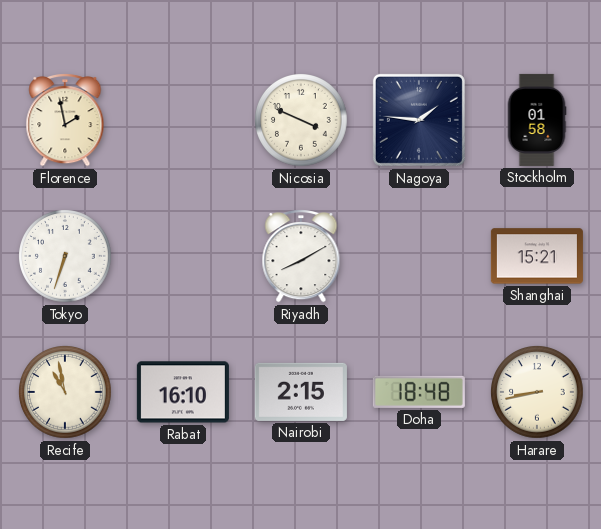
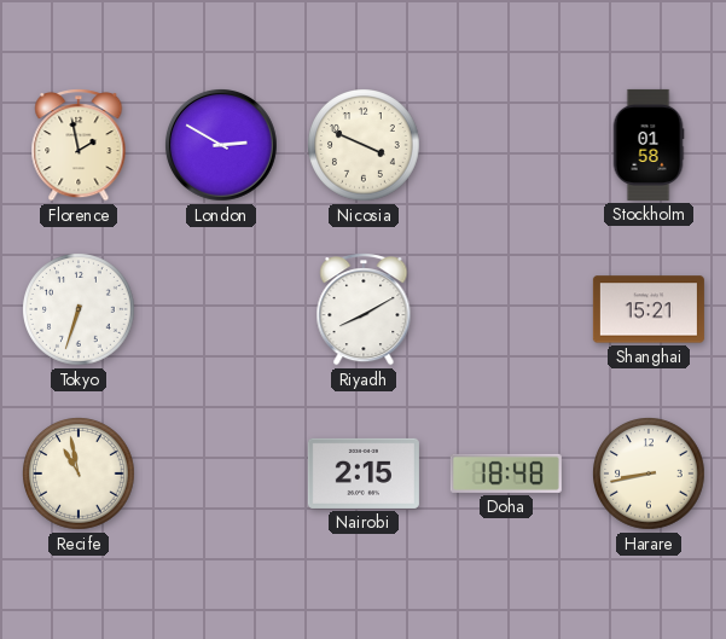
London: none -> 2:50 (221, 145)
Nagoya: 1:46 -> none (419, 120)
Rabat: 16:10 -> none (183, 392)
